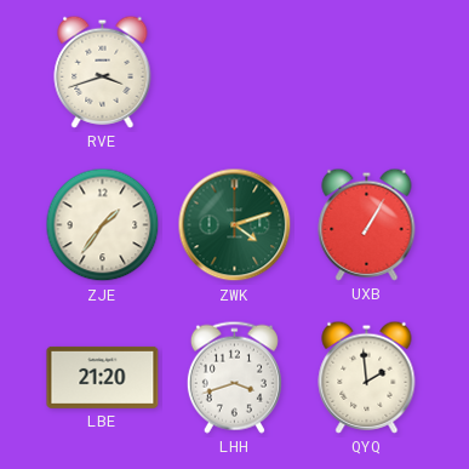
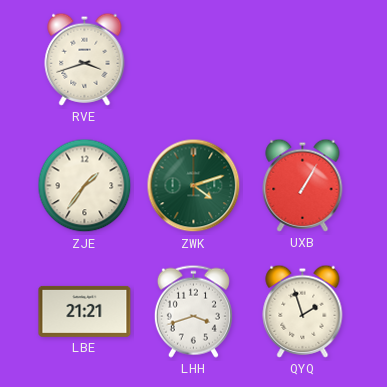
LBE: 21:20 -> 21:21 (85, 311)
QYQ: 1:59 -> 1:57 (303, 311)
